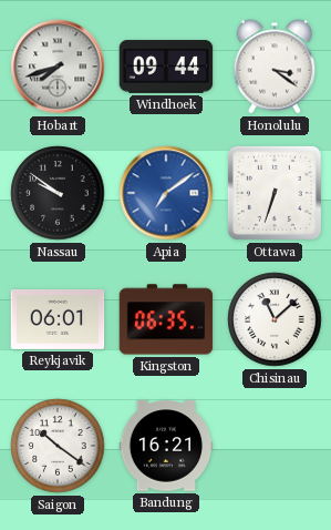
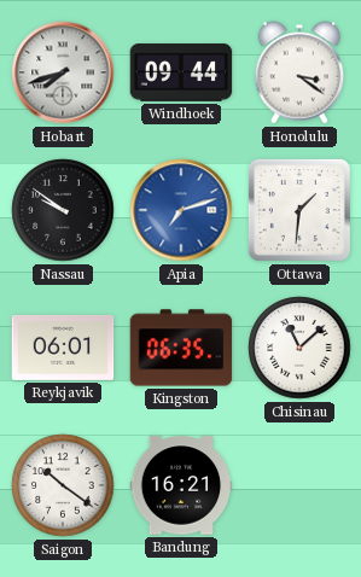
Apia: 7:09 -> 7:12 (181, 210)
Ottawa: 6:33 -> 1:31 (299, 210)
